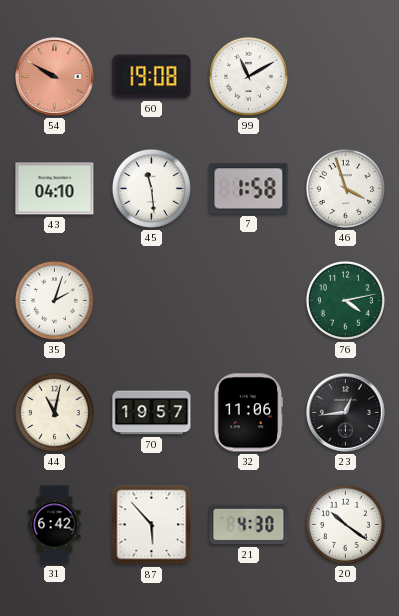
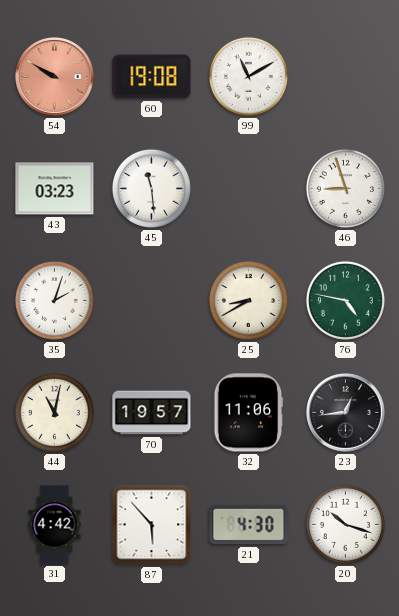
43: 04:10 -> 03:23 (55, 189)
7: 1:58 -> none (249, 189)
46: 3:57 -> 8:57 (345, 188)
25: none -> 8:40 (248, 300)
76: 4:13 -> 4:47 (345, 300)
31: 6:42 -> 4:42 (55, 525)
20: 10:21 -> 10:18 (345, 524)
